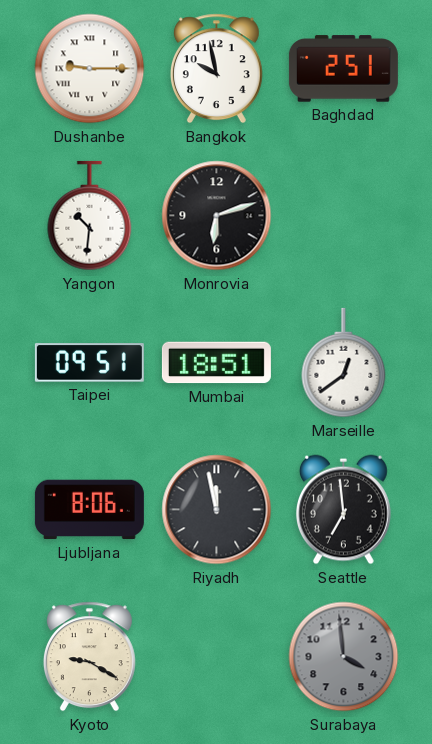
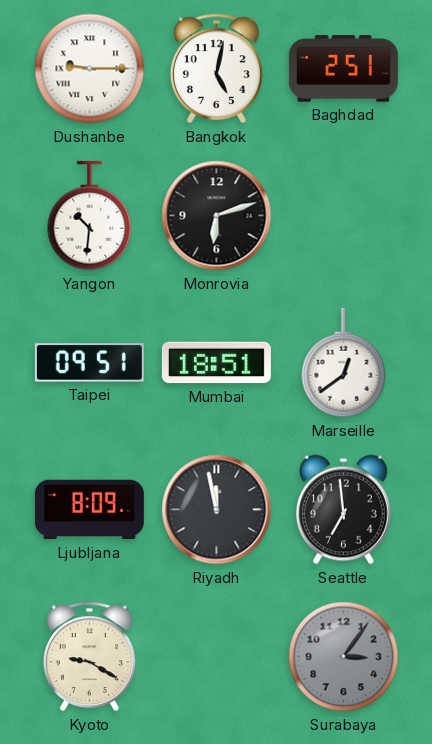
Bangkok: 9:58 -> 5:02 (216, 69)
Ljubljana: 8:06 -> 8:09 (89, 510)
Surabaya: 3:59 -> 3:06 (344, 657)
